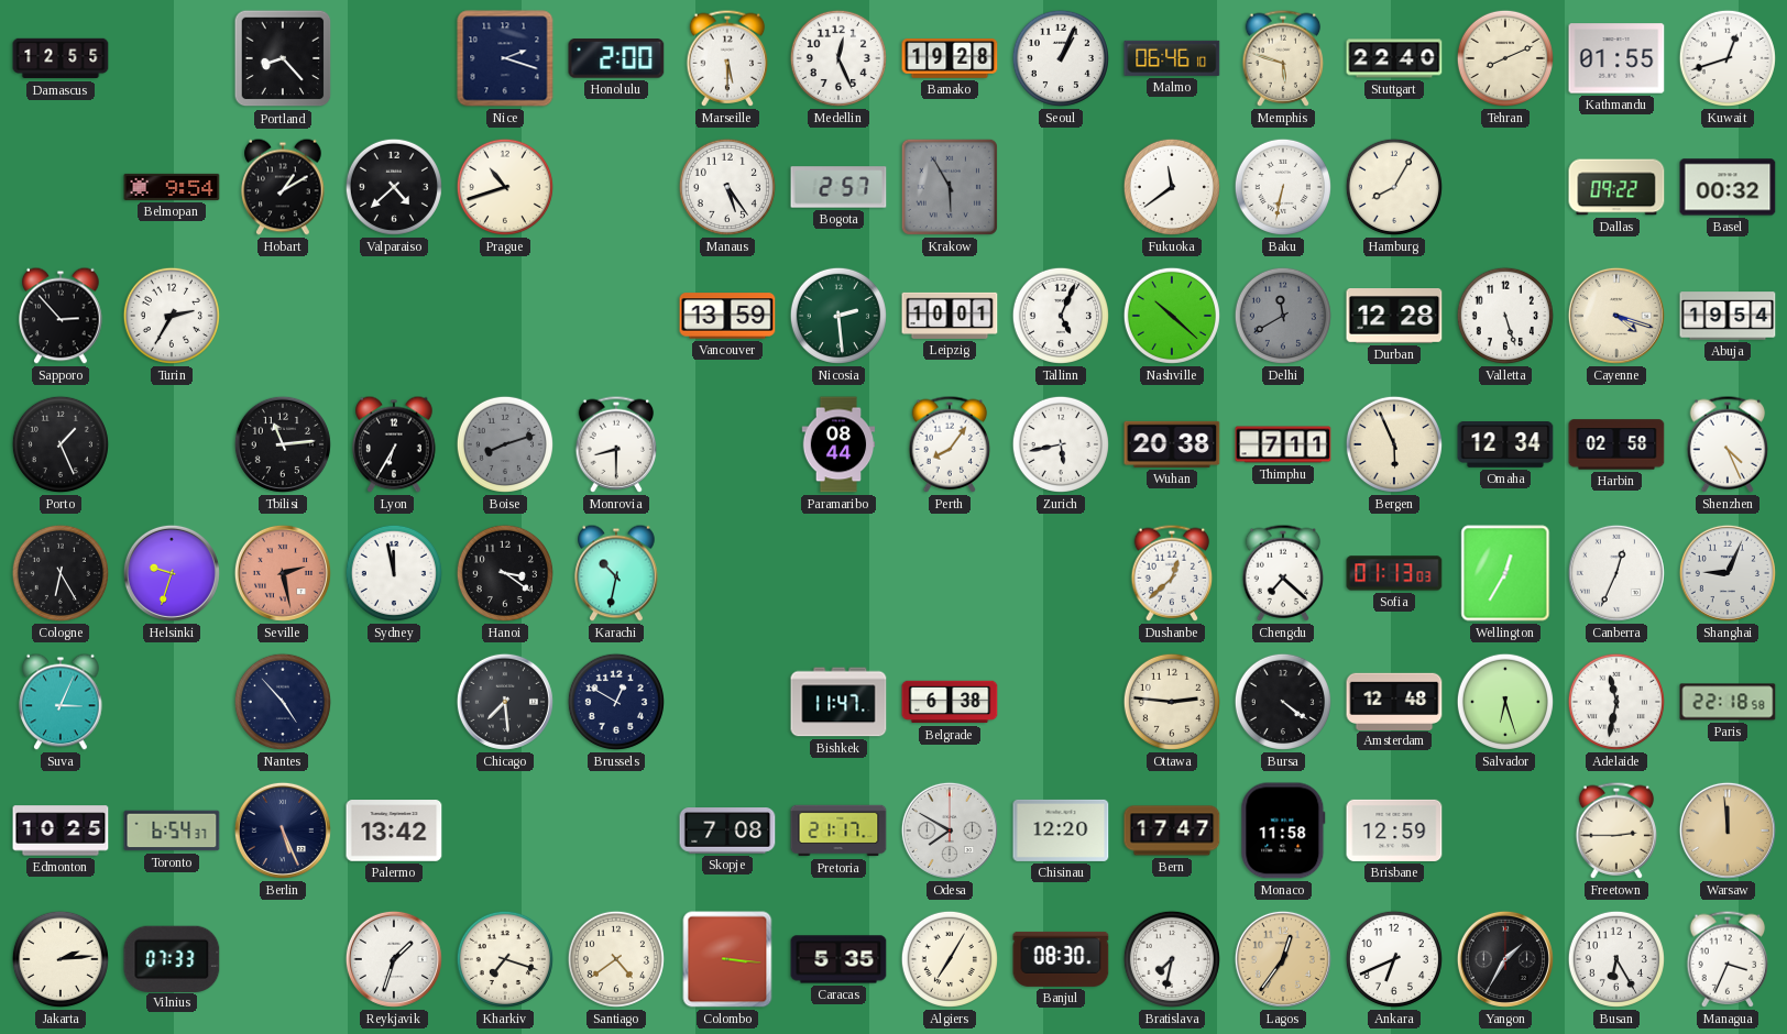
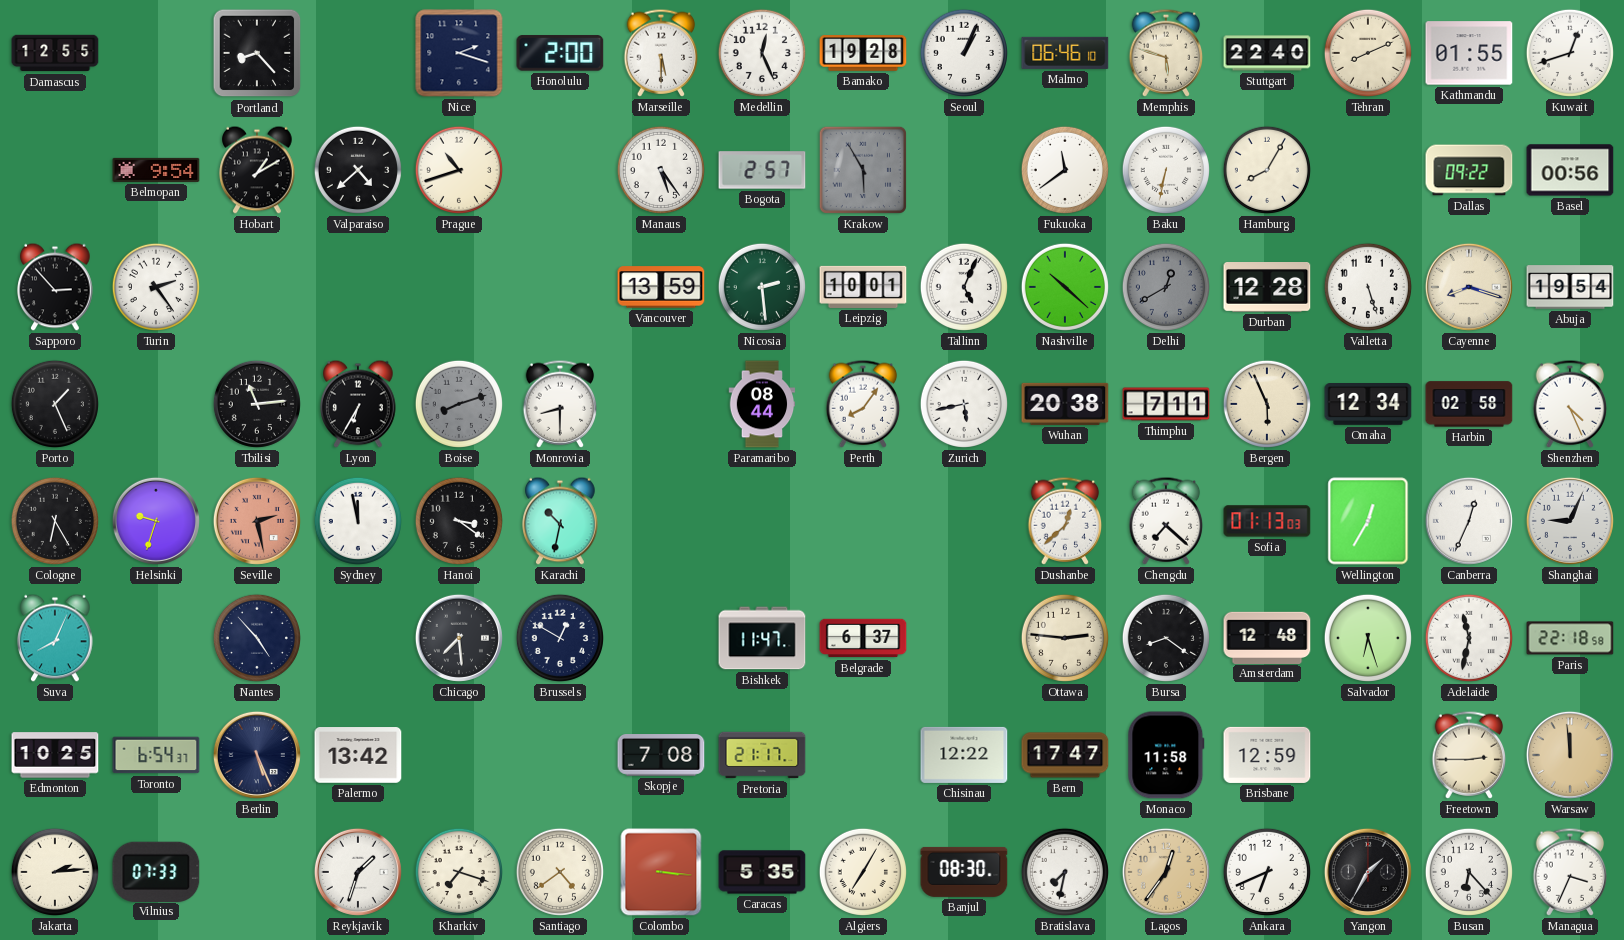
Basel: 00:32 -> 00:56 (1570, 170)
Turin: 2:35 -> 2:24 (156, 287)
Delhi: 11:40 -> 12:40 (1166, 287)
Cayenne: 4:18 -> 8:18 (1469, 287)
Suva: 3:04 -> 8:04 (55, 638)
Belgrade: 6:38 -> 6:37 (863, 638)
Bursa: 4:21 -> 8:21 (1166, 638)
Odesa: 7:50 -> none (950, 831)
Chisinau: 12:20 -> 12:22 (964, 755)
Busan: 6:25 -> 6:23 (1469, 872)
